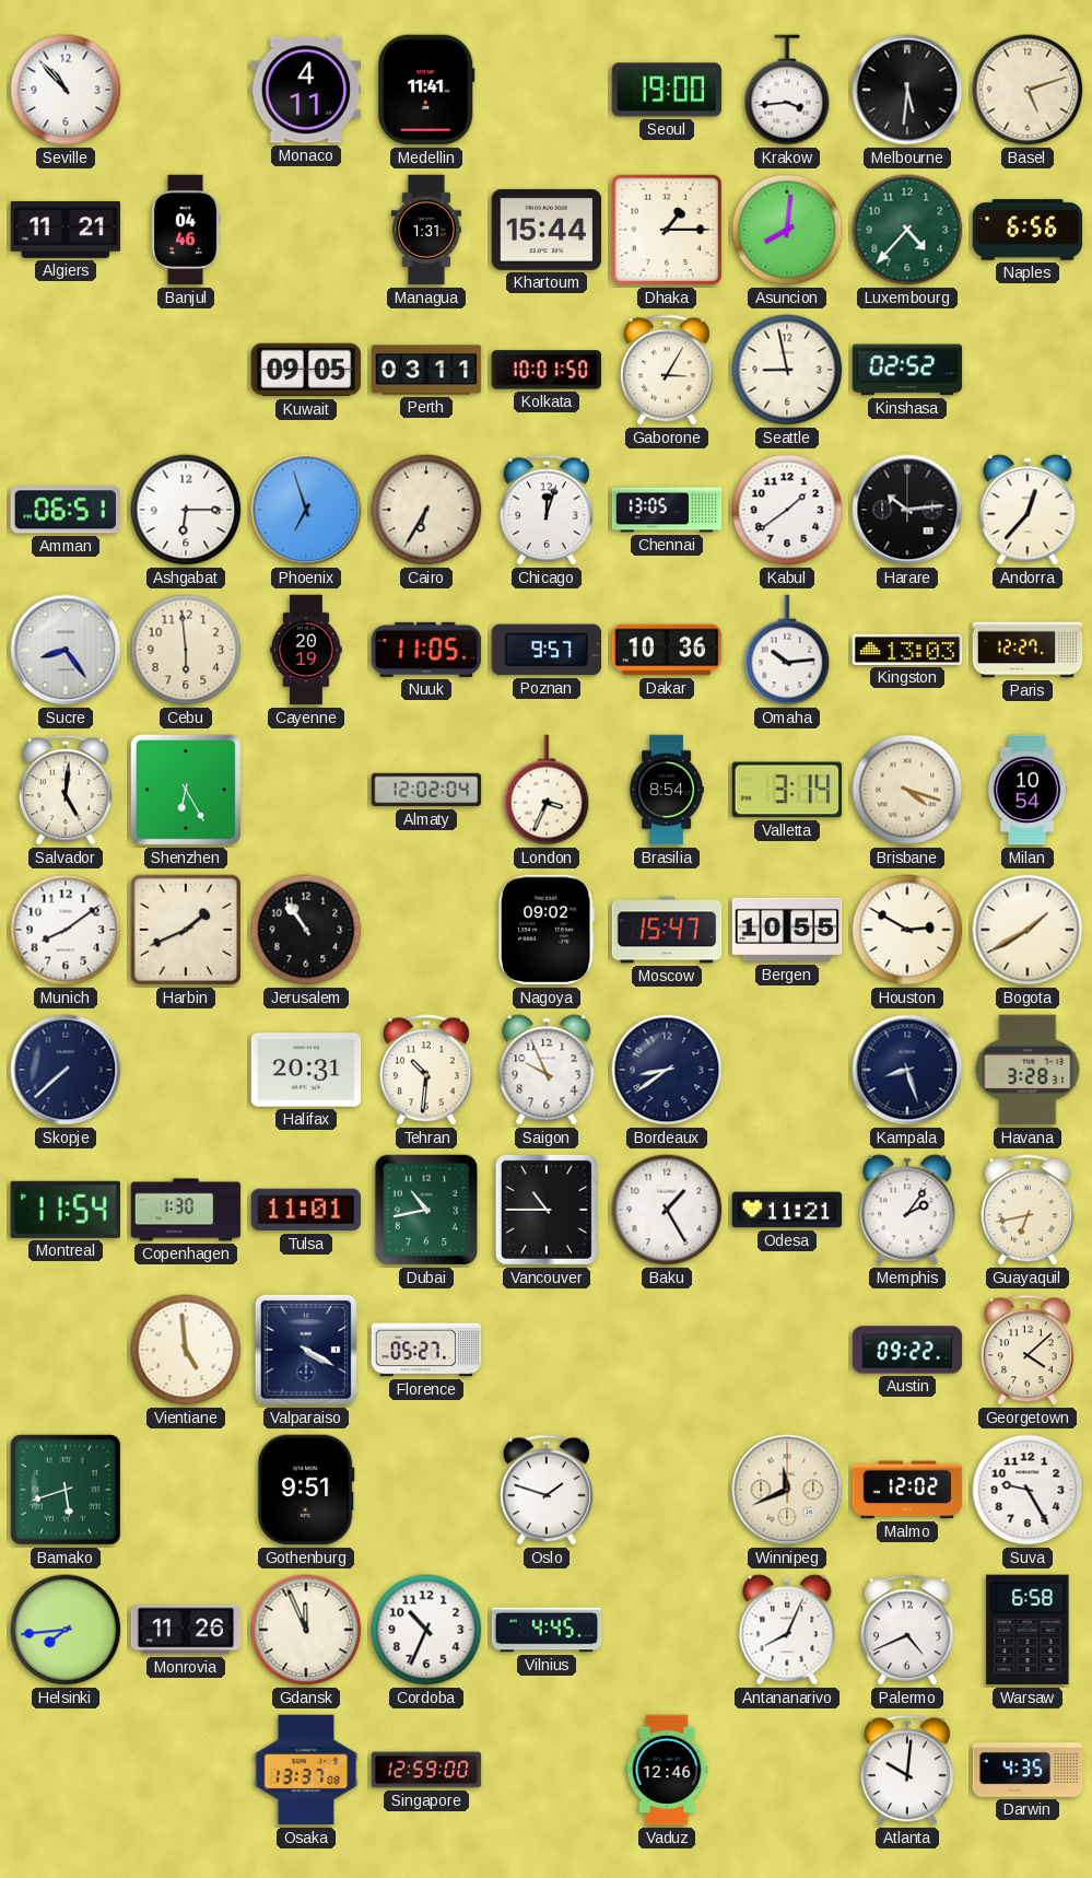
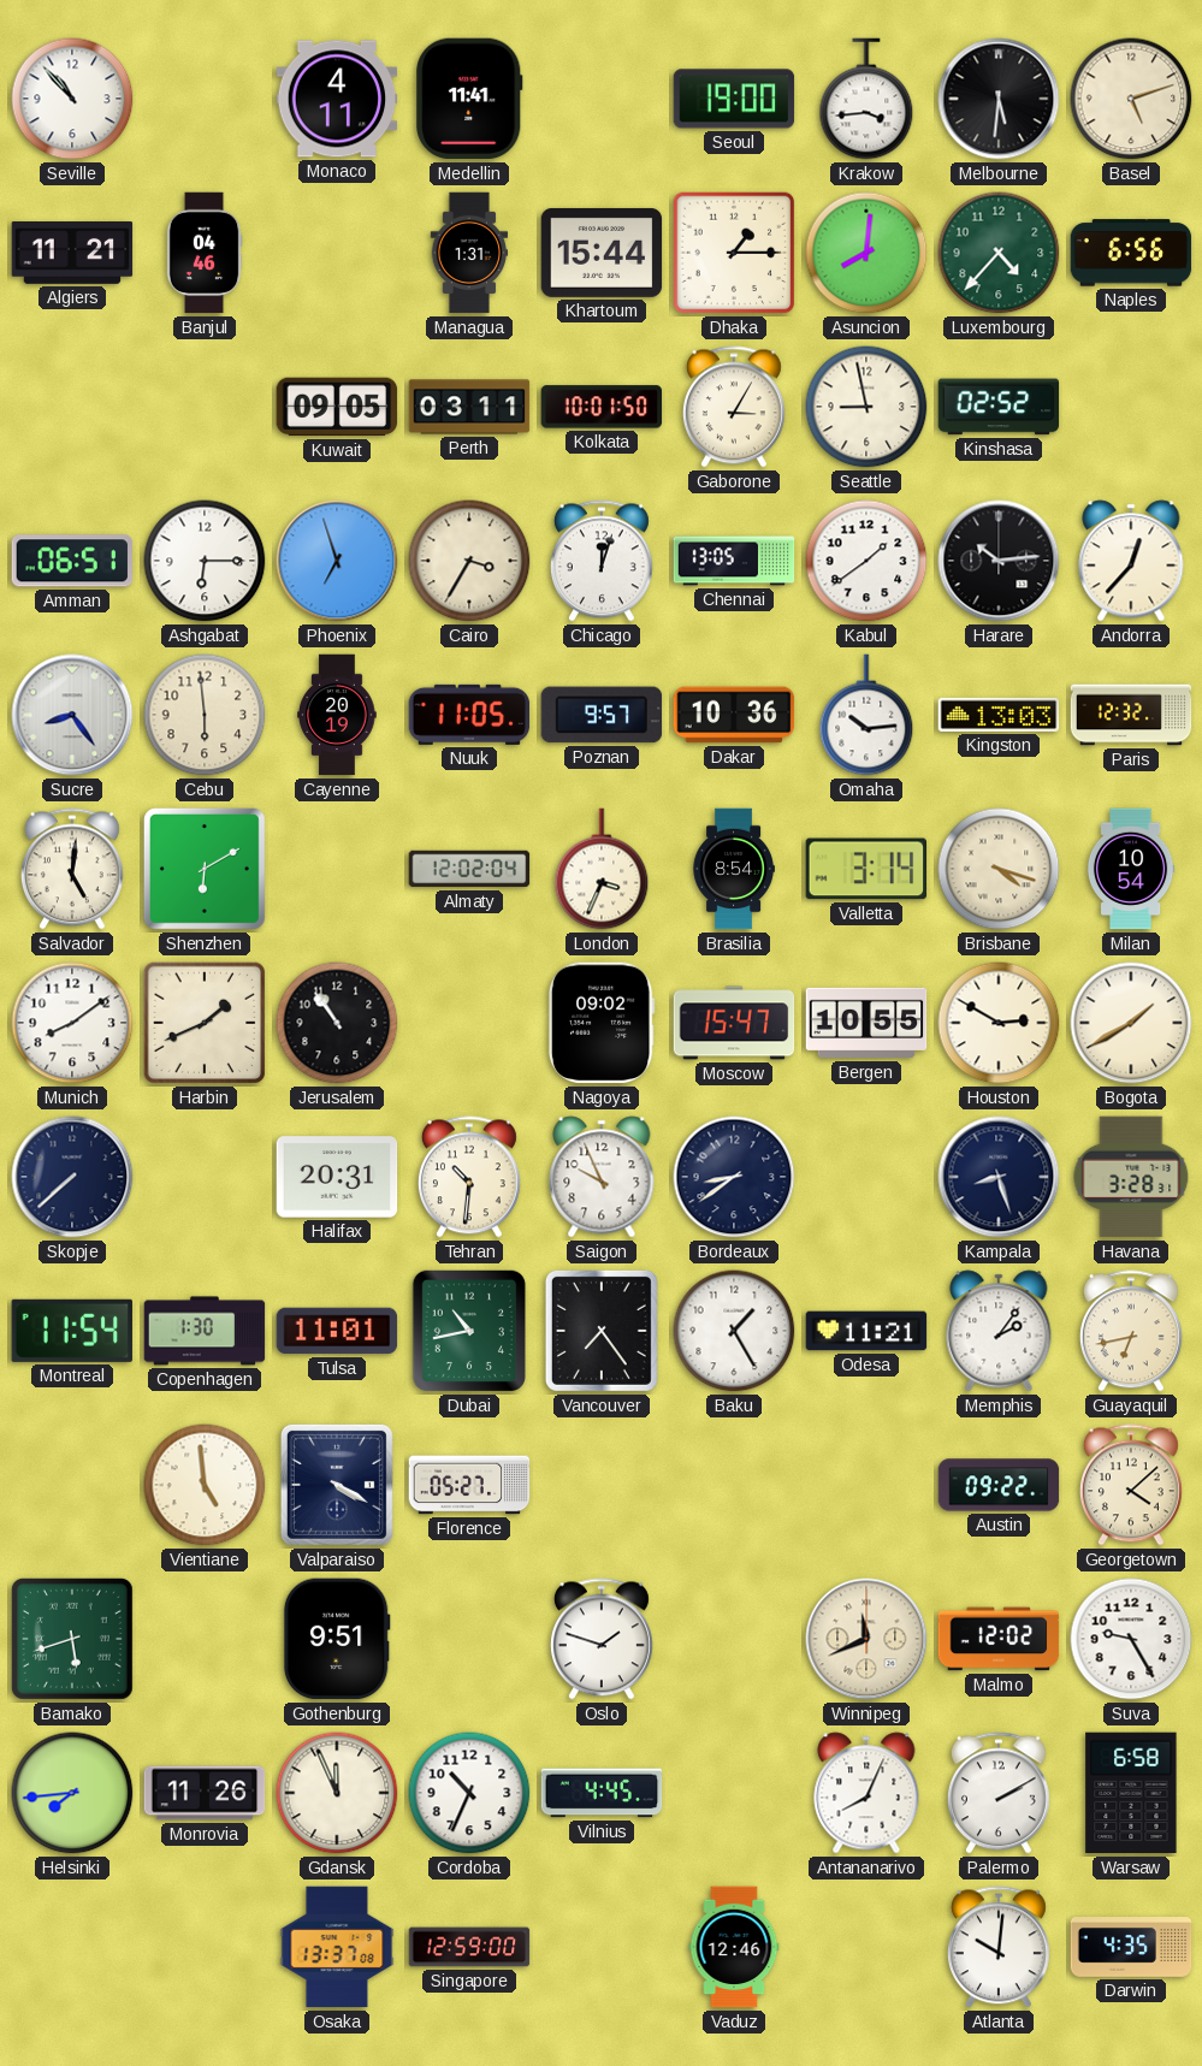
Cairo: 6:35 -> 3:35 (469, 561)
Paris: 12:27 -> 12:32 (1131, 715)
Shenzhen: 6:25 -> 6:10 (205, 869)
Vancouver: 10:45 -> 7:24 (602, 1331)
Palermo: 4:41 -> 2:10 (999, 1793)
